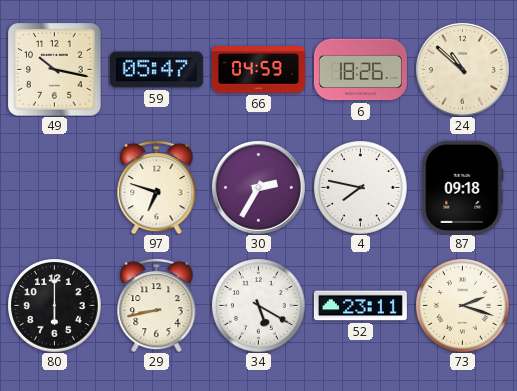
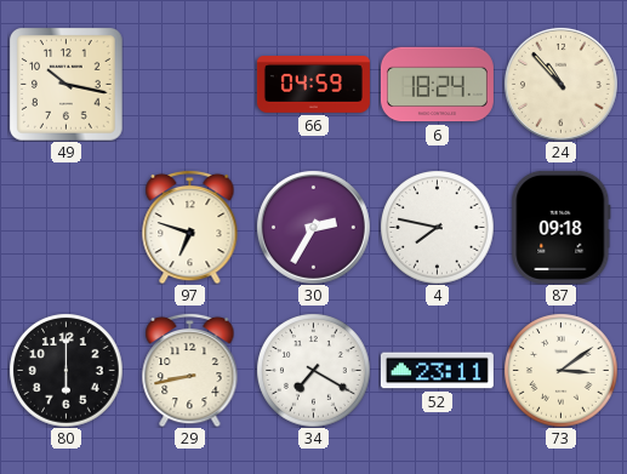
59: 05:47 -> none (156, 70)
6: 18:26 -> 18:24 (437, 85)
24: 10:52 -> 10:53 (560, 84)
34: 5:20 -> 7:20 (313, 370)
73: 2:18 -> 3:09 (560, 370)
